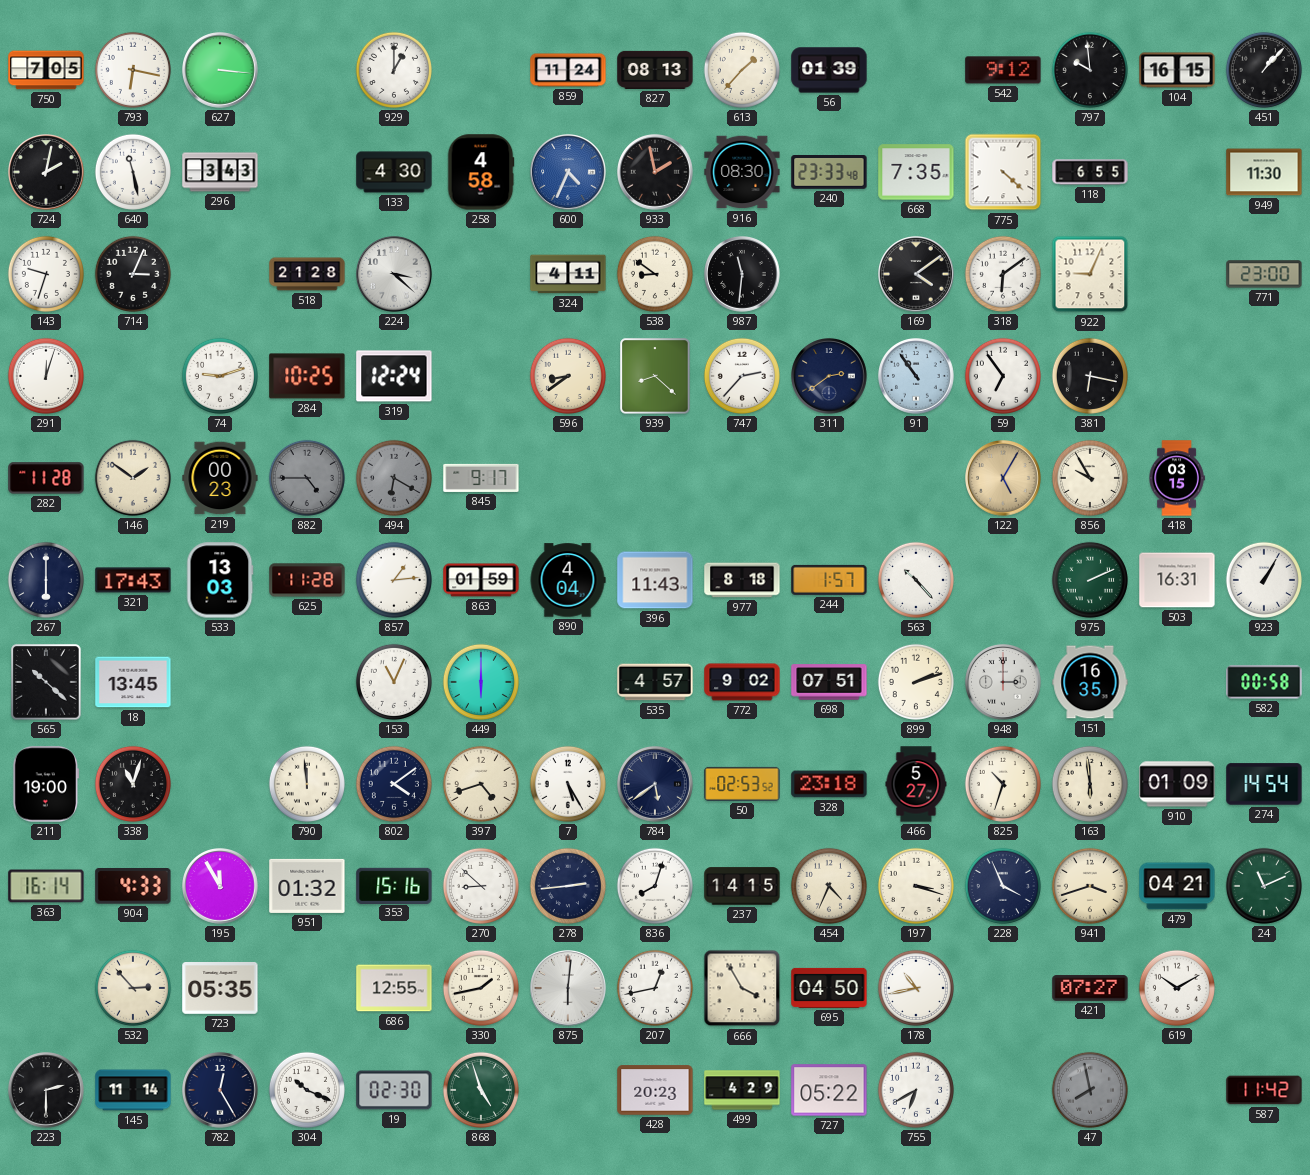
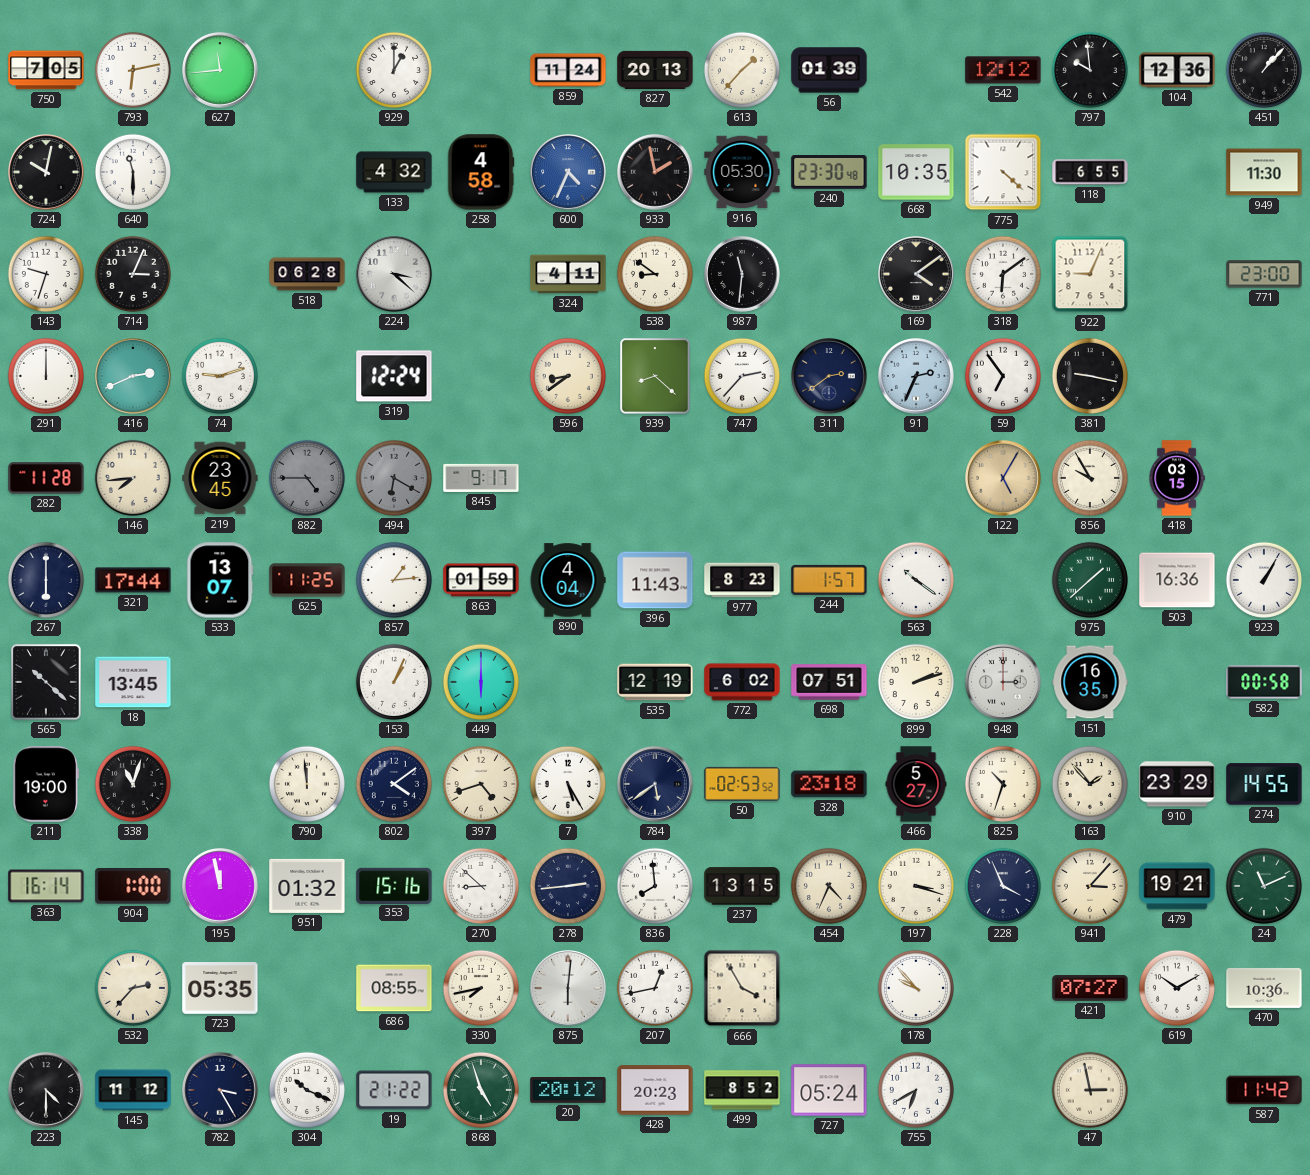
793: 6:17 -> 6:13 (133, 70)
627: 3:16 -> 11:44 (220, 70)
827: 08:13 -> 20:13 (655, 70)
542: 9:12 -> 12:12 (1003, 70)
104: 16:15 -> 12:36 (1177, 70)
724: 2:02 -> 10:02 (46, 172)
640: 11:28 -> 11:30 (133, 172)
296: 3:43 -> none (220, 172)
133: 4:30 -> 4:32 (394, 172)
916: 08:30 -> 05:30 (742, 172)
240: 23:33 -> 23:30 (829, 173)
668: 7:35 -> 10:35 (916, 172)
518: 21:28 -> 06:28 (307, 274)
291: 12:03 -> 12:00 (46, 376)
416: none -> 2:41 (133, 376)
284: 10:25 -> none (307, 376)
91: 10:54 -> 2:34 (916, 376)
381: 6:17 -> 9:17 (1090, 376)
146: 1:51 -> 7:44 (133, 478)
219: 00:23 -> 23:45 (220, 478)
321: 17:43 -> 17:44 (133, 580)
533: 13:03 -> 13:07 (220, 580)
625: 11:28 -> 11:25 (307, 580)
977: 8:18 -> 8:23 (742, 580)
563: 10:23 -> 10:21 (916, 580)
975: 2:11 -> 1:38 (1090, 580)
503: 16:31 -> 16:36 (1177, 580)
153: 11:04 -> 1:04 (394, 682)
535: 4:57 -> 12:19 (655, 682)
772: 9:02 -> 6:02 (742, 682)
163: 5:59 -> 1:53 (1090, 784)
910: 01:09 -> 23:29 (1177, 784)
274: 14:54 -> 14:55 (1264, 784)
904: 4:33 -> 1:00 (133, 887)
195: 11:55 -> 11:58 (220, 886)
836: 8:03 -> 7:59 (655, 886)
237: 14:15 -> 13:15 (742, 886)
941: 3:42 -> 3:07 (1090, 886)
479: 04:21 -> 19:21 (1177, 886)
532: 2:53 -> 2:37 (133, 988)
686: 12:55 -> 08:55 (394, 988)
330: 1:43 -> 7:43 (481, 988)
695: 04:50 -> none (829, 988)
178: 10:43 -> 9:53 (916, 988)
470: none -> 10:36 (1264, 988)
223: 2:30 -> 4:30 (46, 1090)
145: 11:14 -> 11:12 (133, 1090)
782: 12:25 -> 3:25 (220, 1090)
19: 02:30 -> 21:22 (394, 1090)
20: none -> 20:12 (568, 1091)
499: 4:29 -> 8:52 (742, 1090)
727: 05:22 -> 05:24 (829, 1090)
47: 7:58 -> 2:58 (1090, 1090)
47 dial: grey -> cream (1090, 1090)
